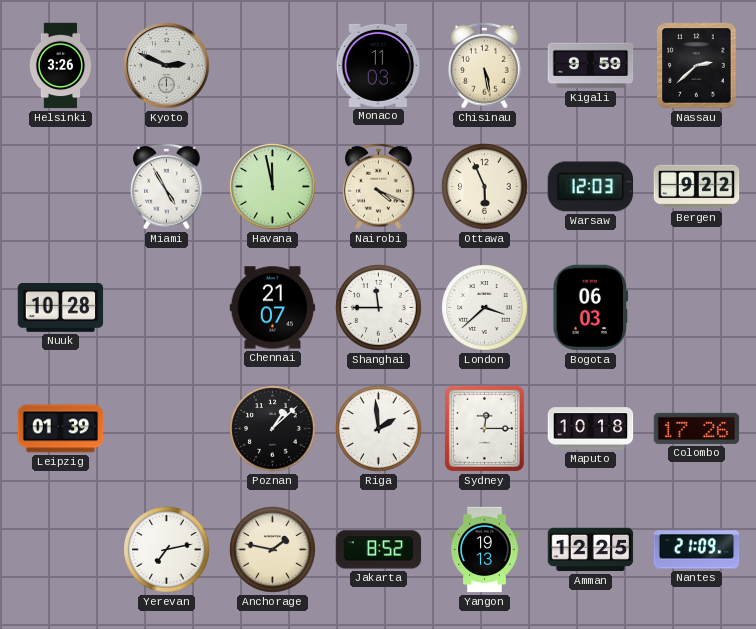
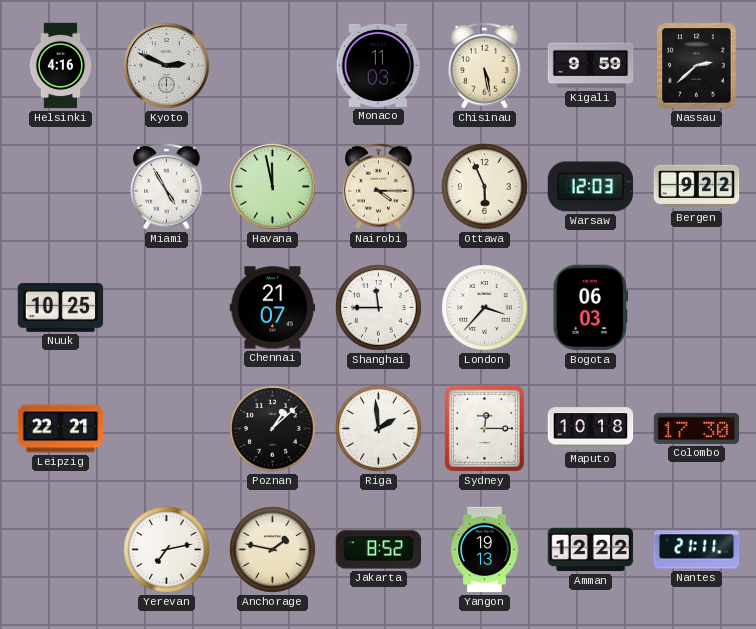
Helsinki: 3:26 -> 4:16 (60, 66)
Nairobi: 4:19 -> 4:15 (379, 186)
Nuuk: 10:28 -> 10:25 (61, 308)
London: 3:38 -> 3:37 (485, 308)
Leipzig: 01:39 -> 22:21 (61, 429)
Colombo: 17:26 -> 17:30 (697, 428)
Amman: 12:25 -> 12:22 (591, 550)
Nantes: 21:09 -> 21:11 (697, 550)
